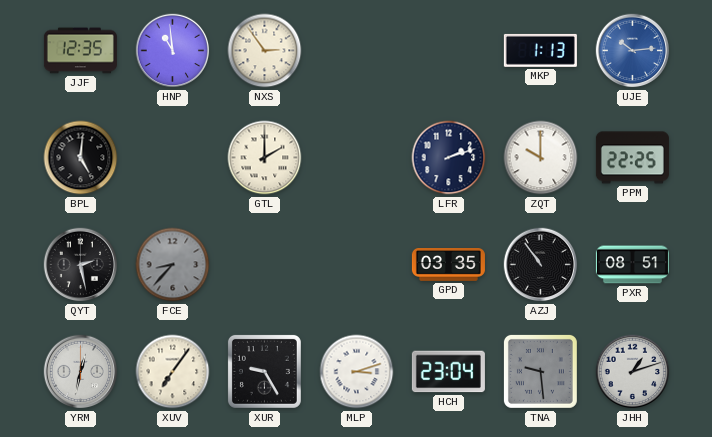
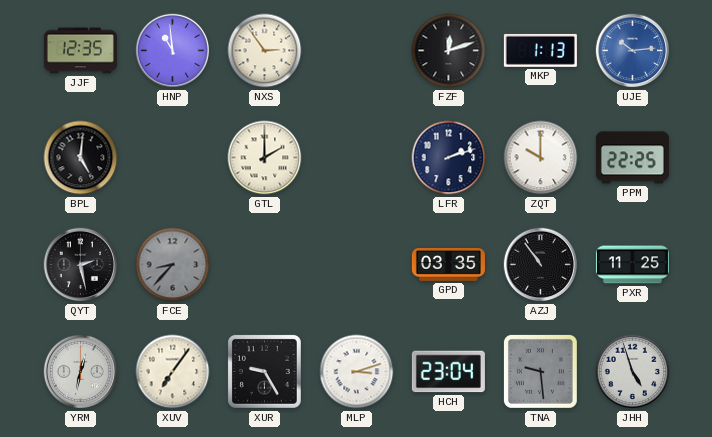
FZF: none -> 12:12 (449, 51)
PXR: 08:51 -> 11:25 (632, 265)
JHH: 1:12 -> 4:57 (633, 372)
